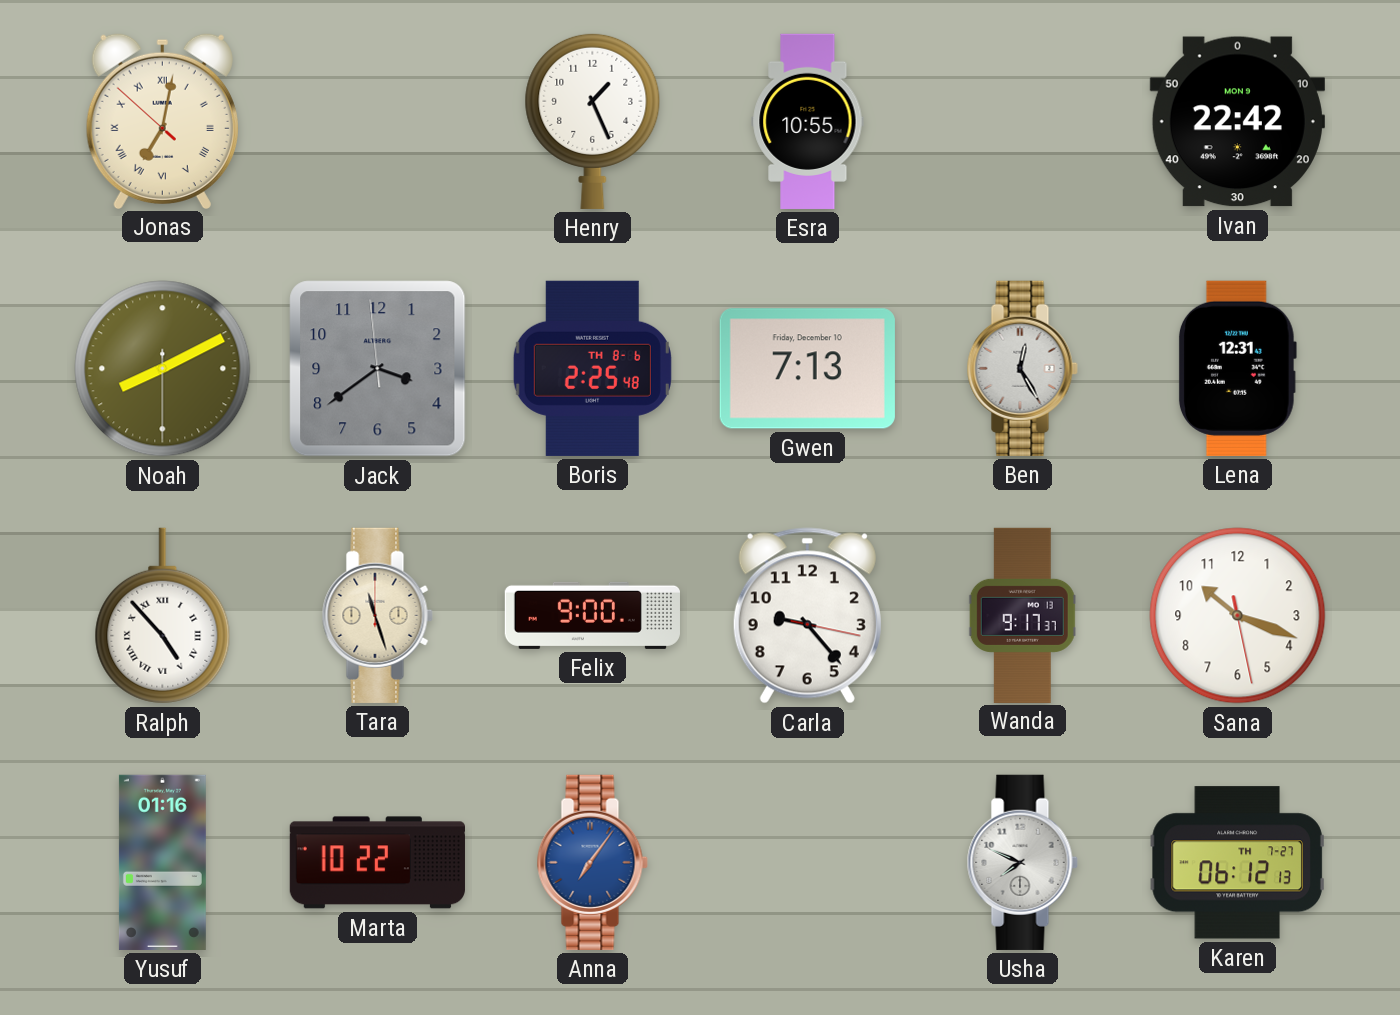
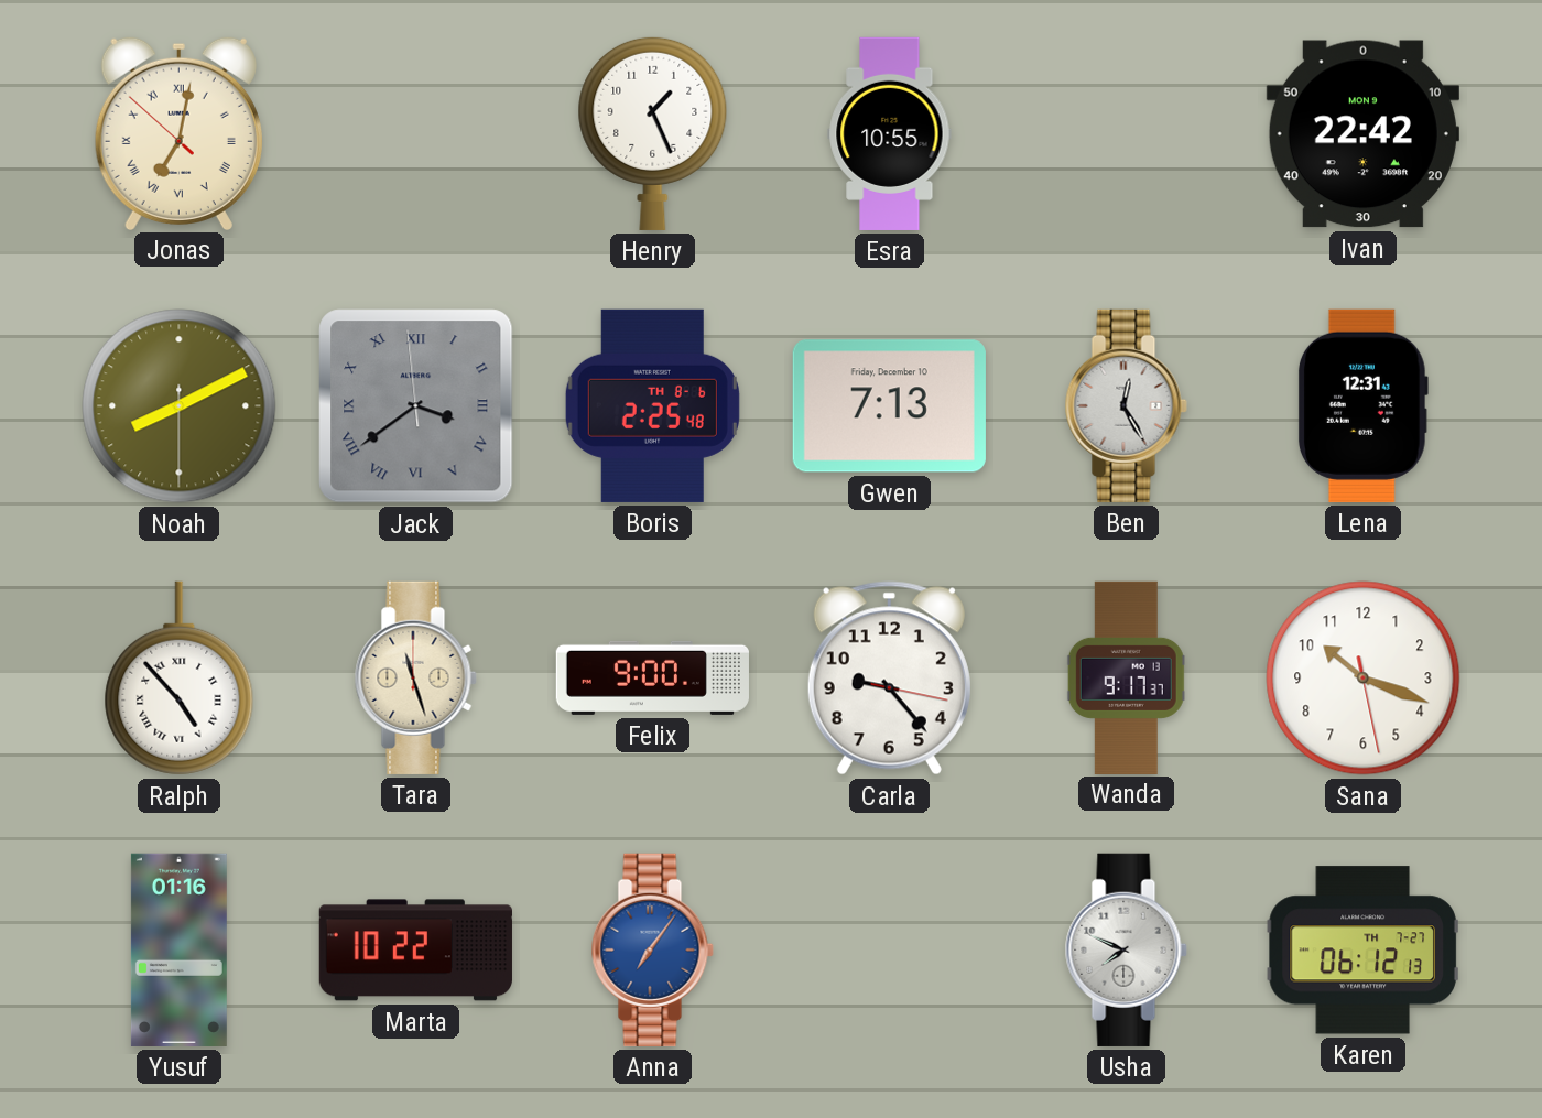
Jack numerals: Arabic -> Roman (416, 406)
